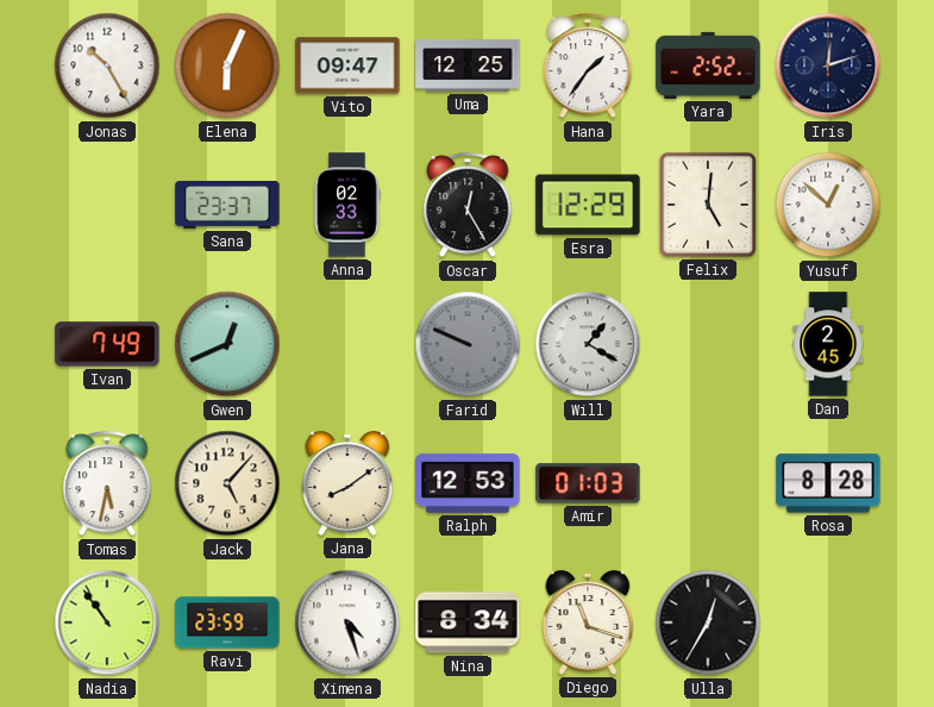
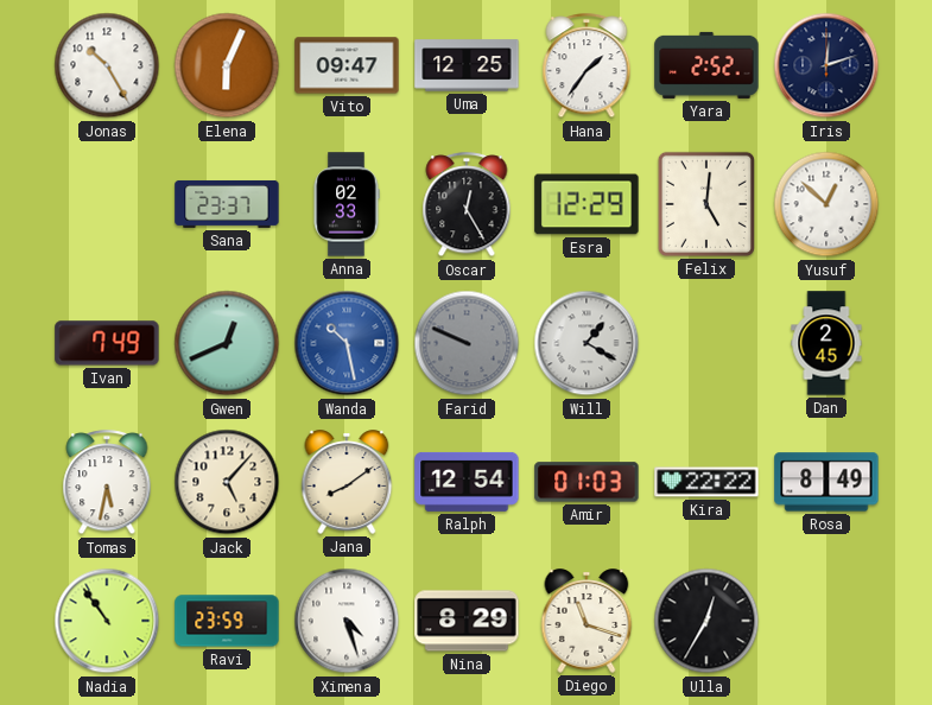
Wanda: none -> 10:28 (347, 343)
Ralph: 12:53 -> 12:54 (467, 482)
Kira: none -> 22:22 (706, 482)
Rosa: 8:28 -> 8:49 (826, 482)
Nina: 8:34 -> 8:29 (467, 621)
